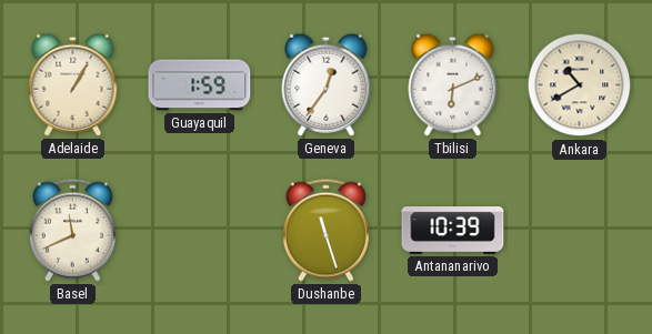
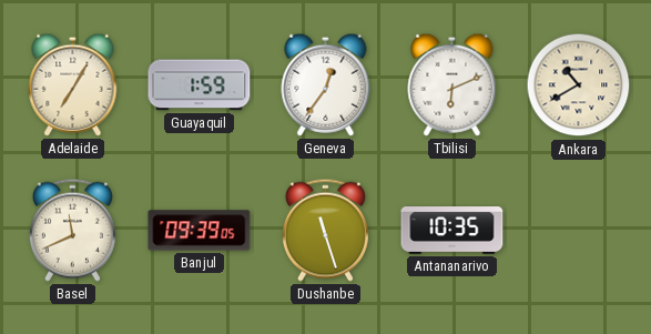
Adelaide: 1:05 -> 7:05 (73, 84)
Banjul: none -> 09:39 (200, 231)
Antananarivo: 10:39 -> 10:35 (452, 231)
